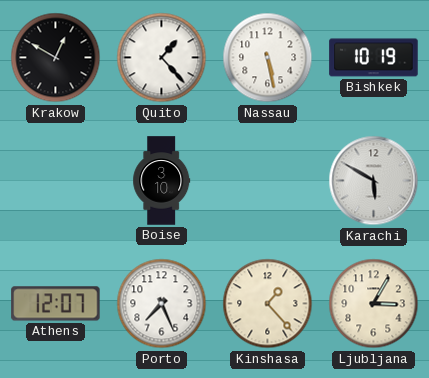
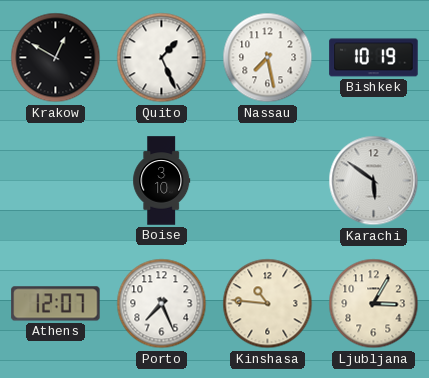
Quito: 1:23 -> 1:26 (162, 58)
Nassau: 5:28 -> 7:28 (268, 58)
Karachi: 5:50 -> 5:51 (374, 181)
Kinshasa: 1:23 -> 10:46 (268, 304)
